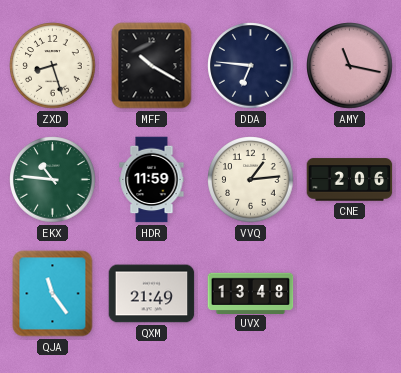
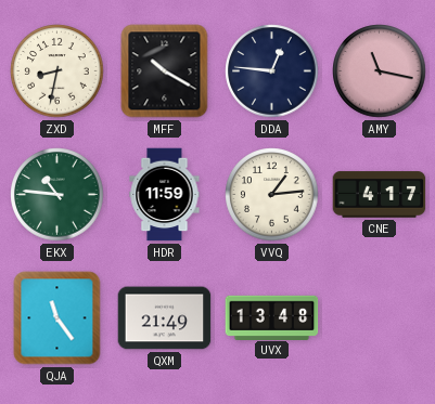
ZXD: 8:27 -> 8:32 (57, 71)
DDA: 6:46 -> 12:46 (272, 71)
CNE: 2:06 -> 4:17 (380, 195)
